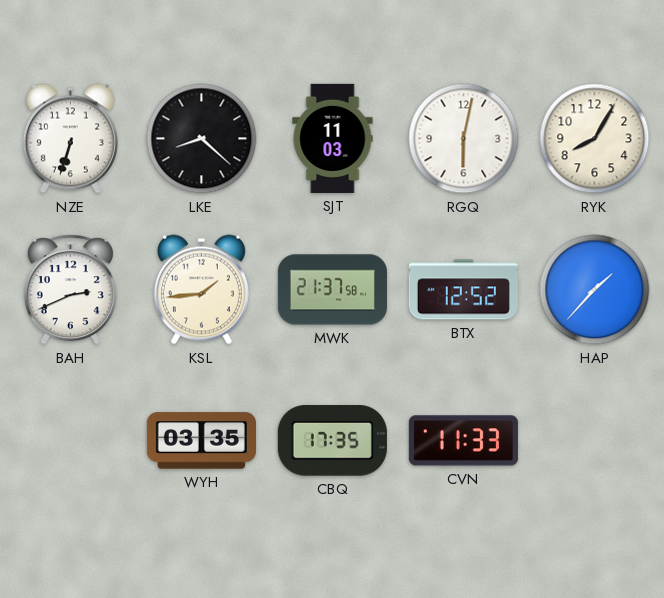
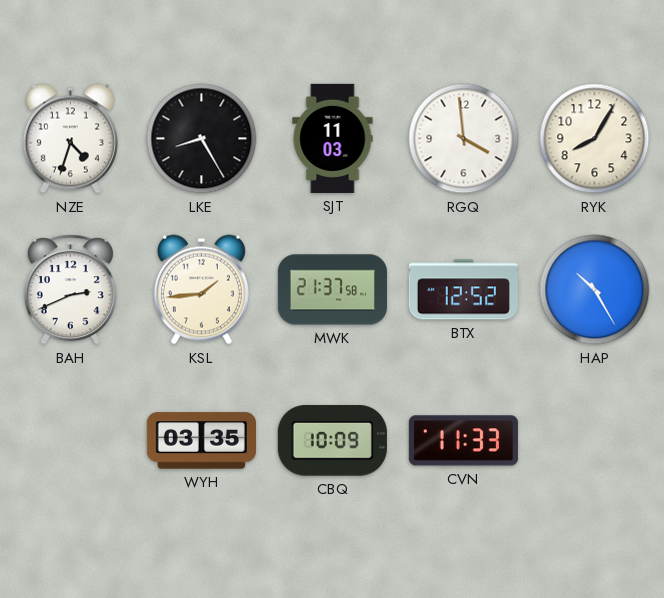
NZE: 6:33 -> 4:33 (70, 139)
LKE: 8:22 -> 8:25 (202, 139)
RGQ: 6:02 -> 3:59 (464, 139)
HAP: 1:37 -> 10:25 (595, 290)
CBQ: 17:35 -> 10:09 (332, 441)
